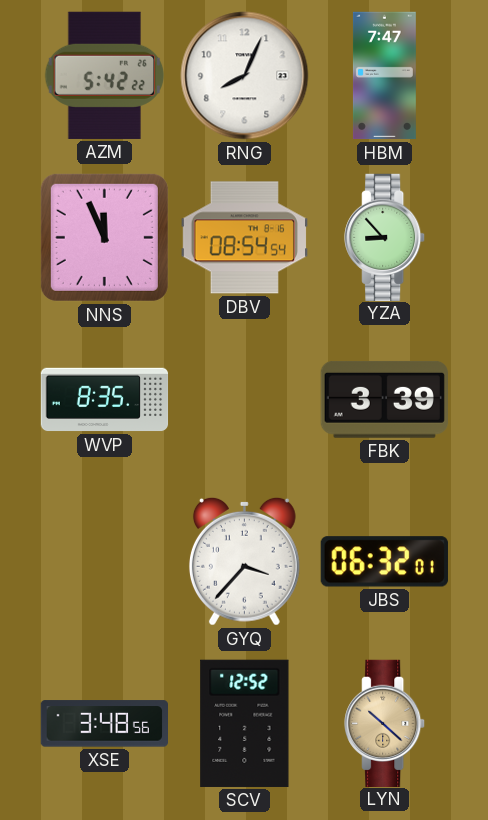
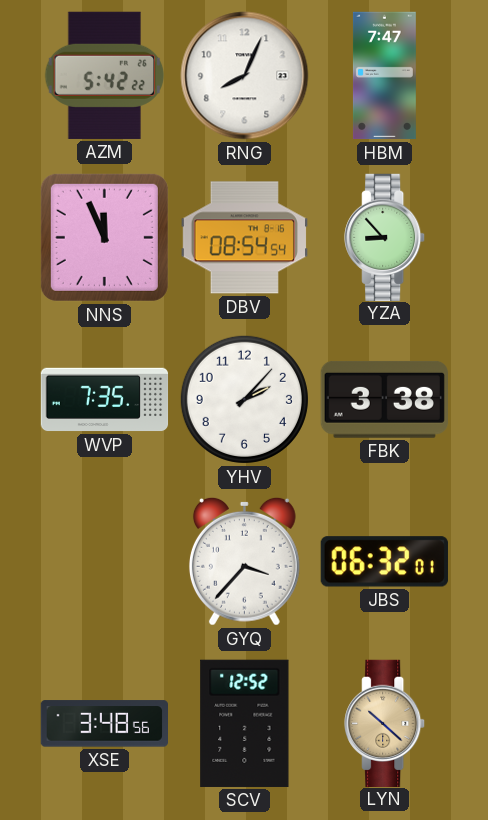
WVP: 8:35 -> 7:35 (105, 400)
YHV: none -> 2:07 (244, 399)
FBK: 3:39 -> 3:38 (384, 399)
